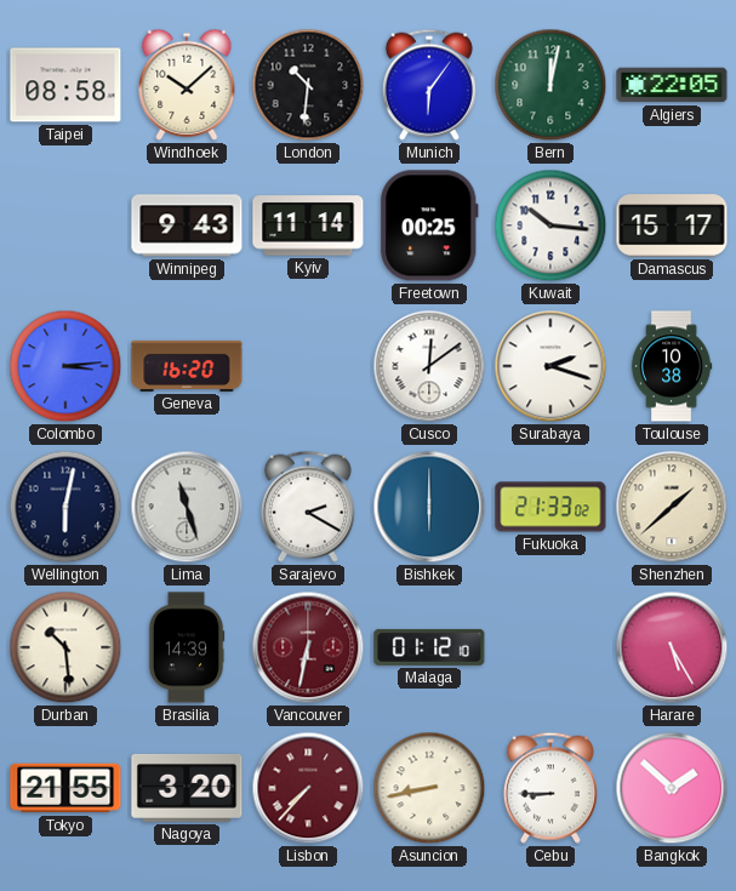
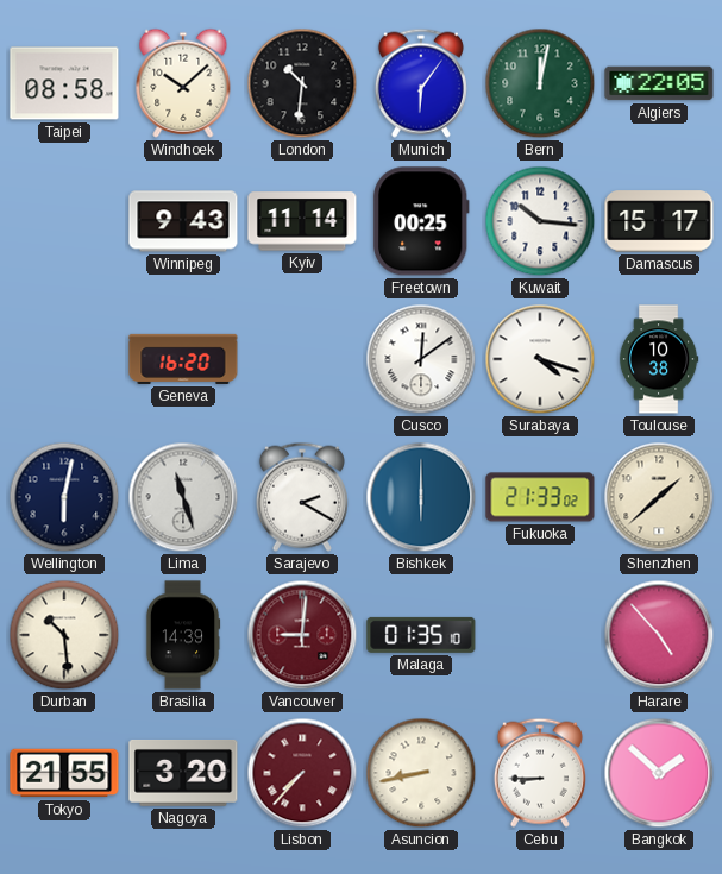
Colombo: 3:14 -> none (65, 366)
Surabaya: 2:18 -> 4:18 (540, 359)
Vancouver: 6:32 -> 9:01 (302, 635)
Malaga: 01:12 -> 01:35 (421, 635)
Harare: 5:25 -> 4:53 (659, 635)
